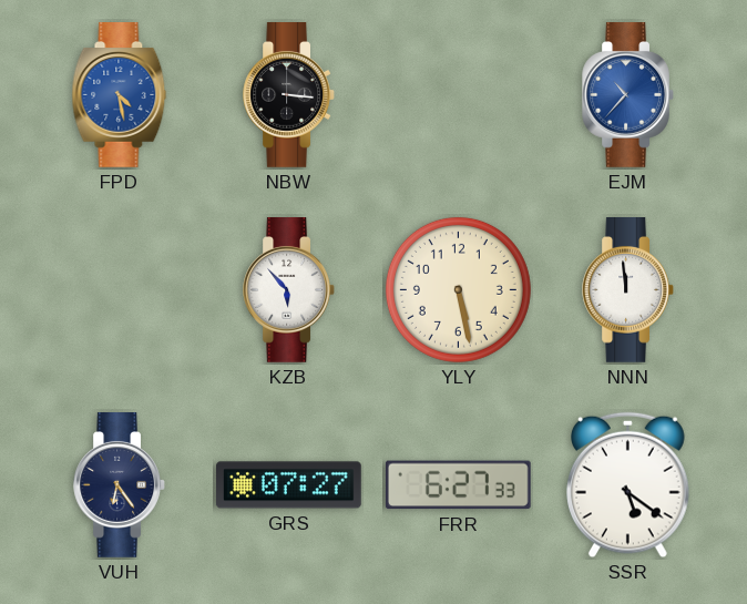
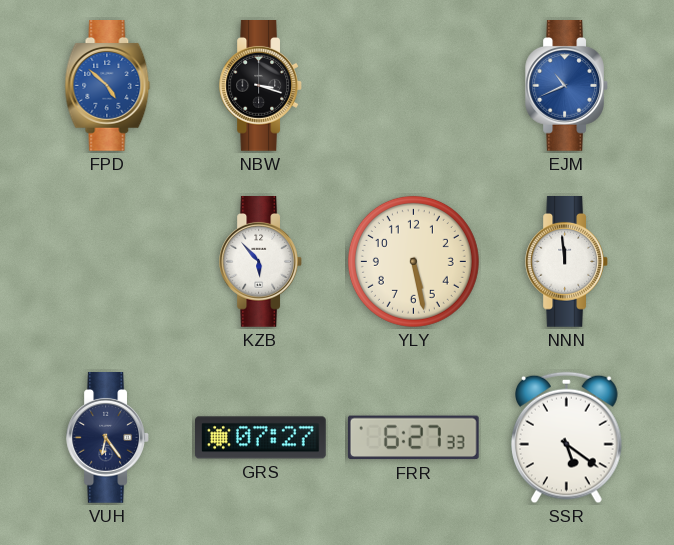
FPD: 4:28 -> 4:52 (108, 86)
NBW: 3:16 -> 3:18 (260, 86)
EJM: 10:37 -> 10:41 (566, 86)
